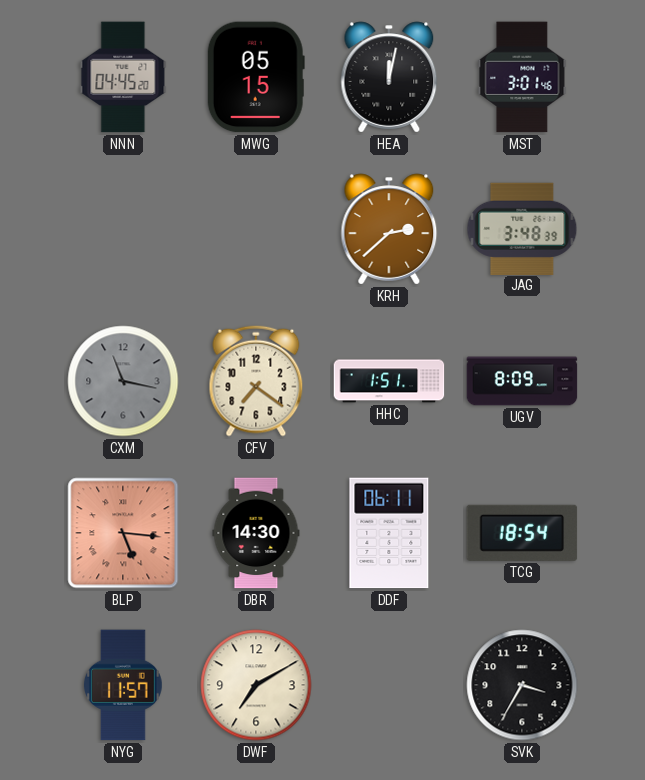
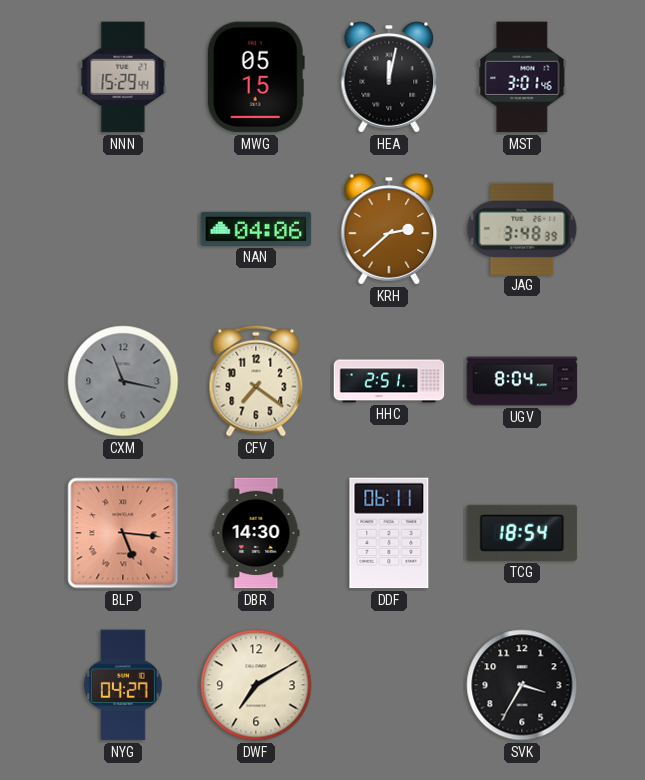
NNN: 04:45 -> 15:29 (123, 77)
NAN: none -> 04:06 (256, 229)
HHC: 1:51 -> 2:51 (389, 381)
UGV: 8:09 -> 8:04 (522, 381)
NYG: 11:57 -> 04:27 (123, 685)
